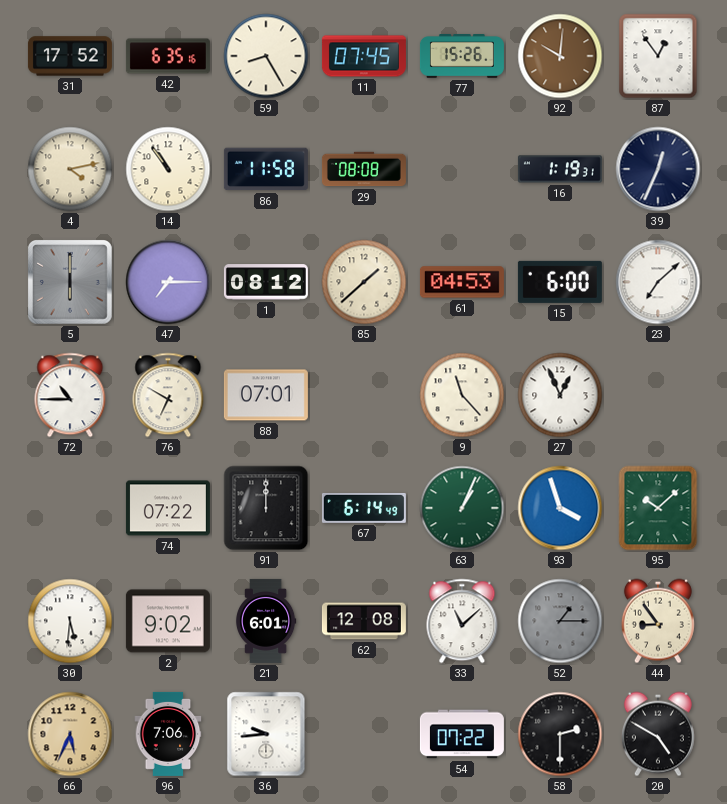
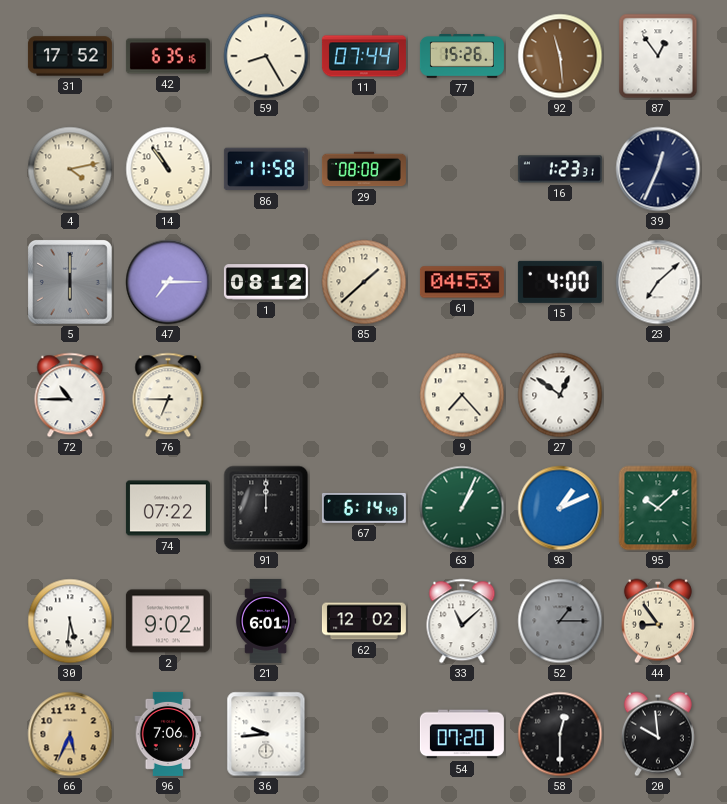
11: 07:45 -> 07:44 (364, 56)
92: 10:01 -> 11:29 (560, 56)
16: 1:19 -> 1:23 (560, 169)
15: 6:00 -> 4:00 (560, 282)
76: 6:50 -> 6:45 (168, 395)
88: 07:01 -> none (266, 395)
9: 11:23 -> 7:23 (462, 395)
27: 12:56 -> 12:51 (560, 395)
93: 3:57 -> 1:11 (560, 508)
62: 12:08 -> 12:02 (364, 621)
54: 07:22 -> 07:20 (462, 734)
58: 2:30 -> 12:30 (560, 734)
20: 4:50 -> 9:59 (658, 734)
